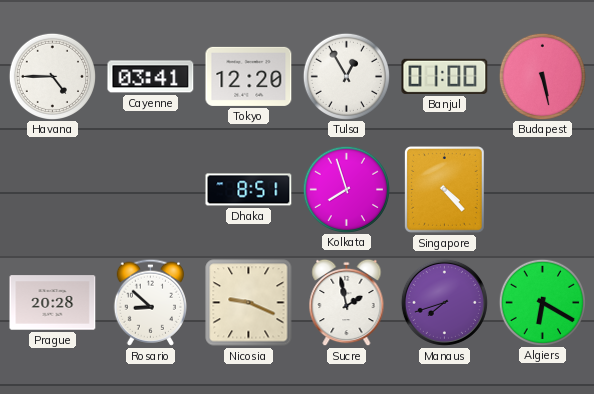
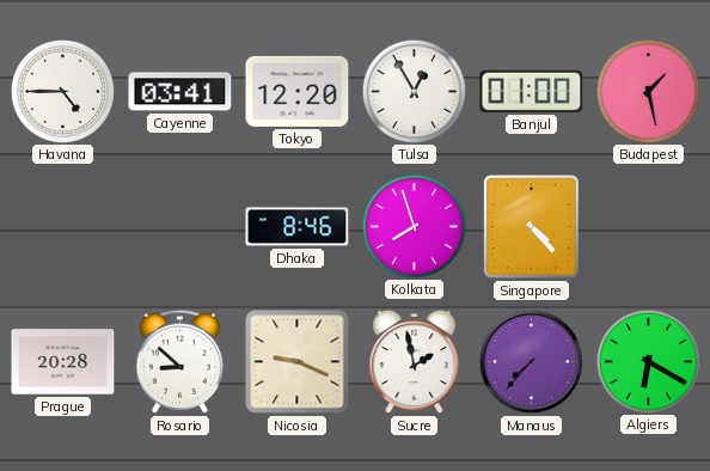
Budapest: 5:28 -> 1:28 (648, 91)
Dhaka: 8:51 -> 8:46 (298, 227)
Manaus: 7:42 -> 7:37 (531, 361)
